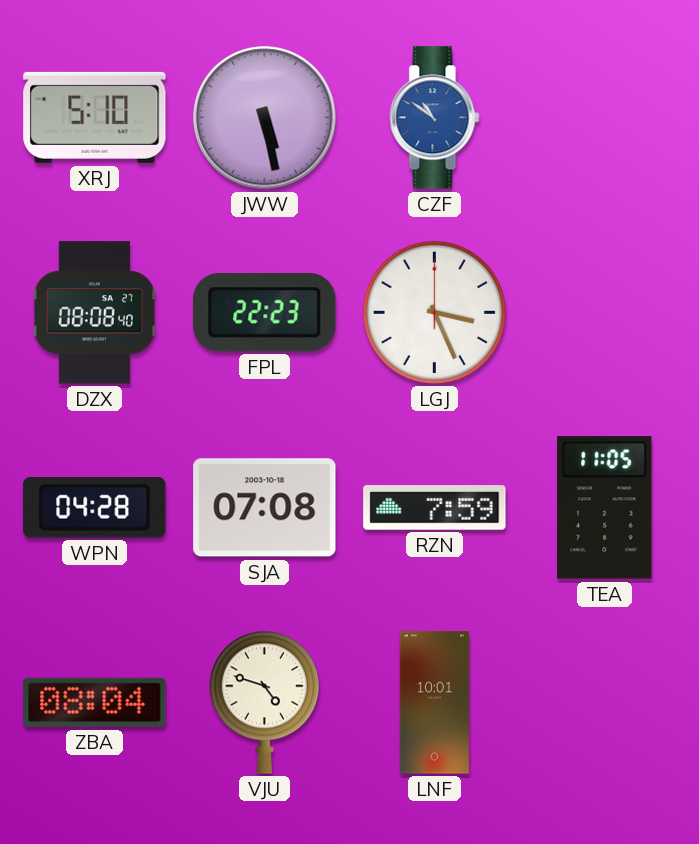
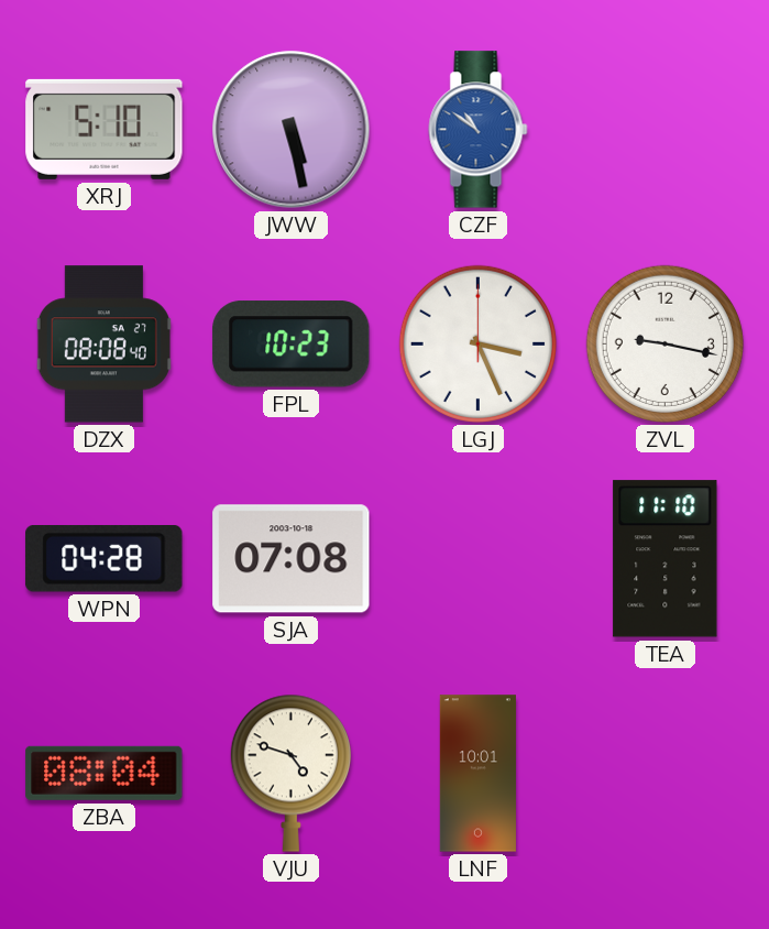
FPL: 22:23 -> 10:23 (292, 345)
ZVL: none -> 9:17 (664, 343)
RZN: 7:59 -> none (435, 508)
TEA: 11:05 -> 11:10 (666, 559)
